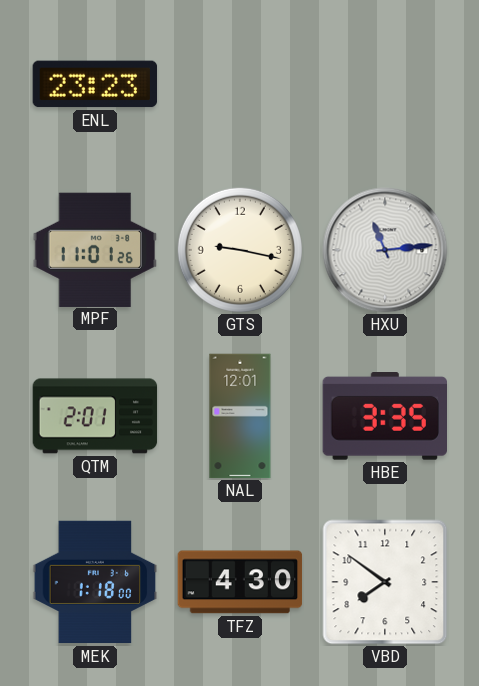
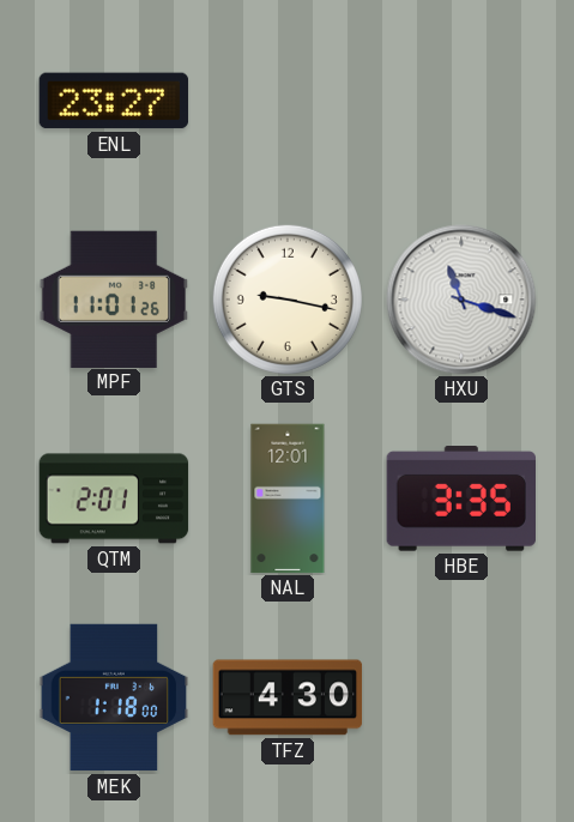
ENL: 23:23 -> 23:27 (114, 101)
HXU: 11:14 -> 11:18 (461, 300)
VBD: 7:51 -> none (385, 582)
